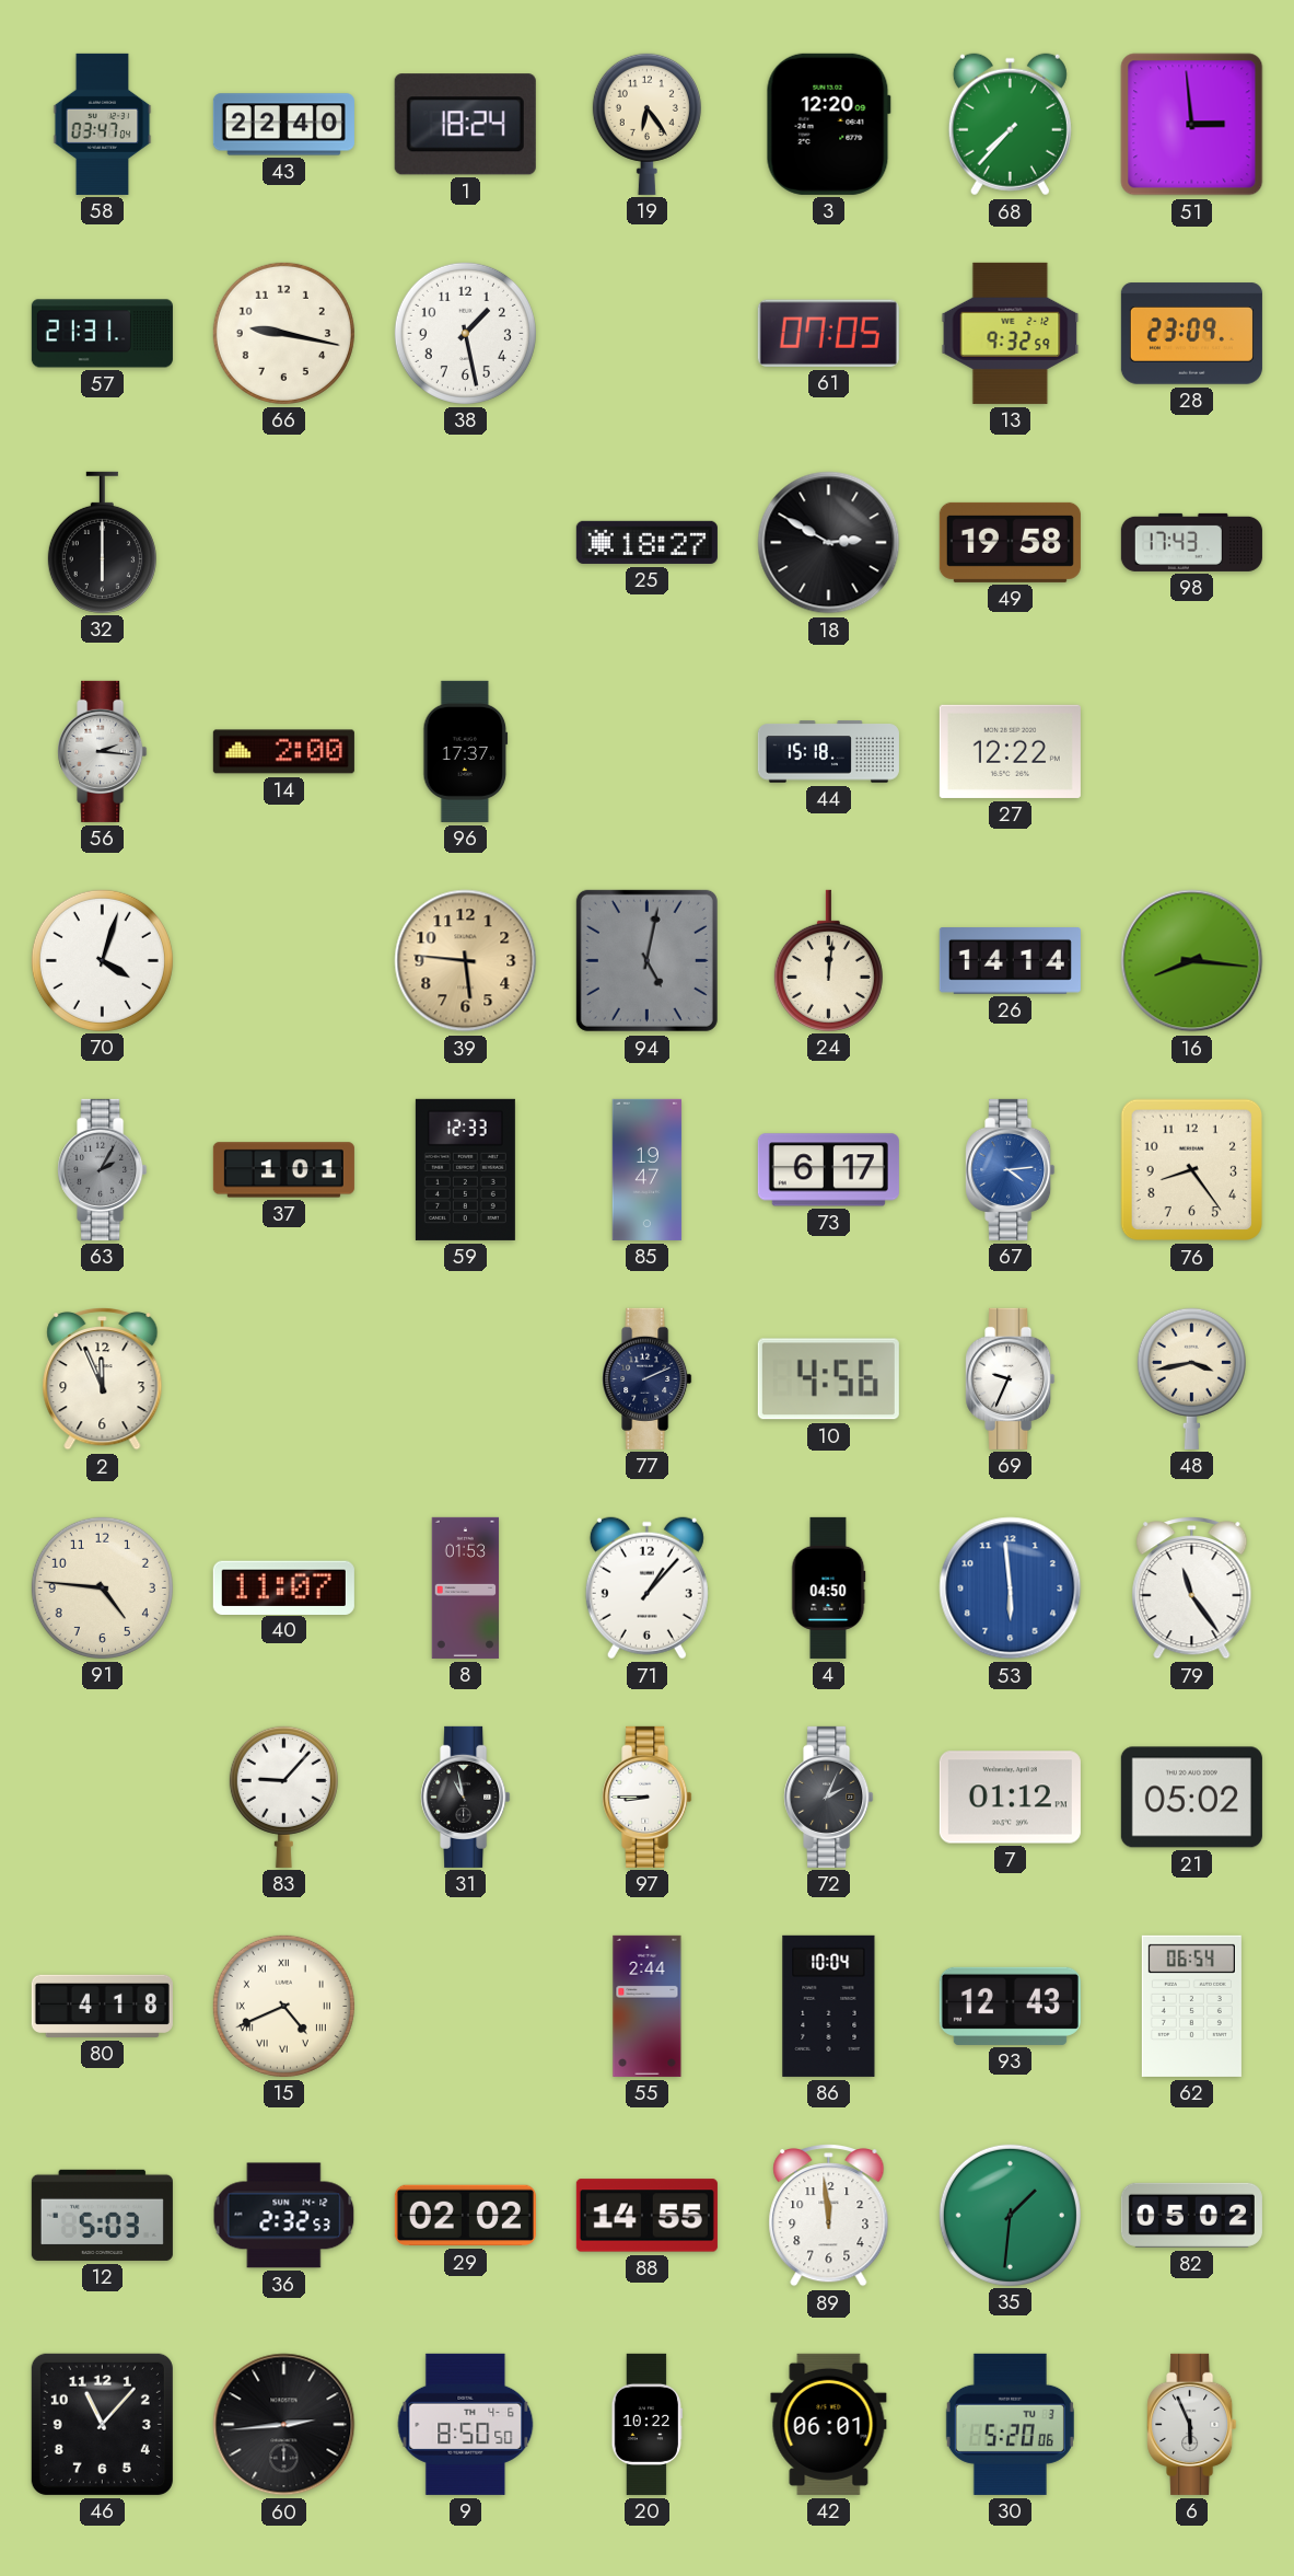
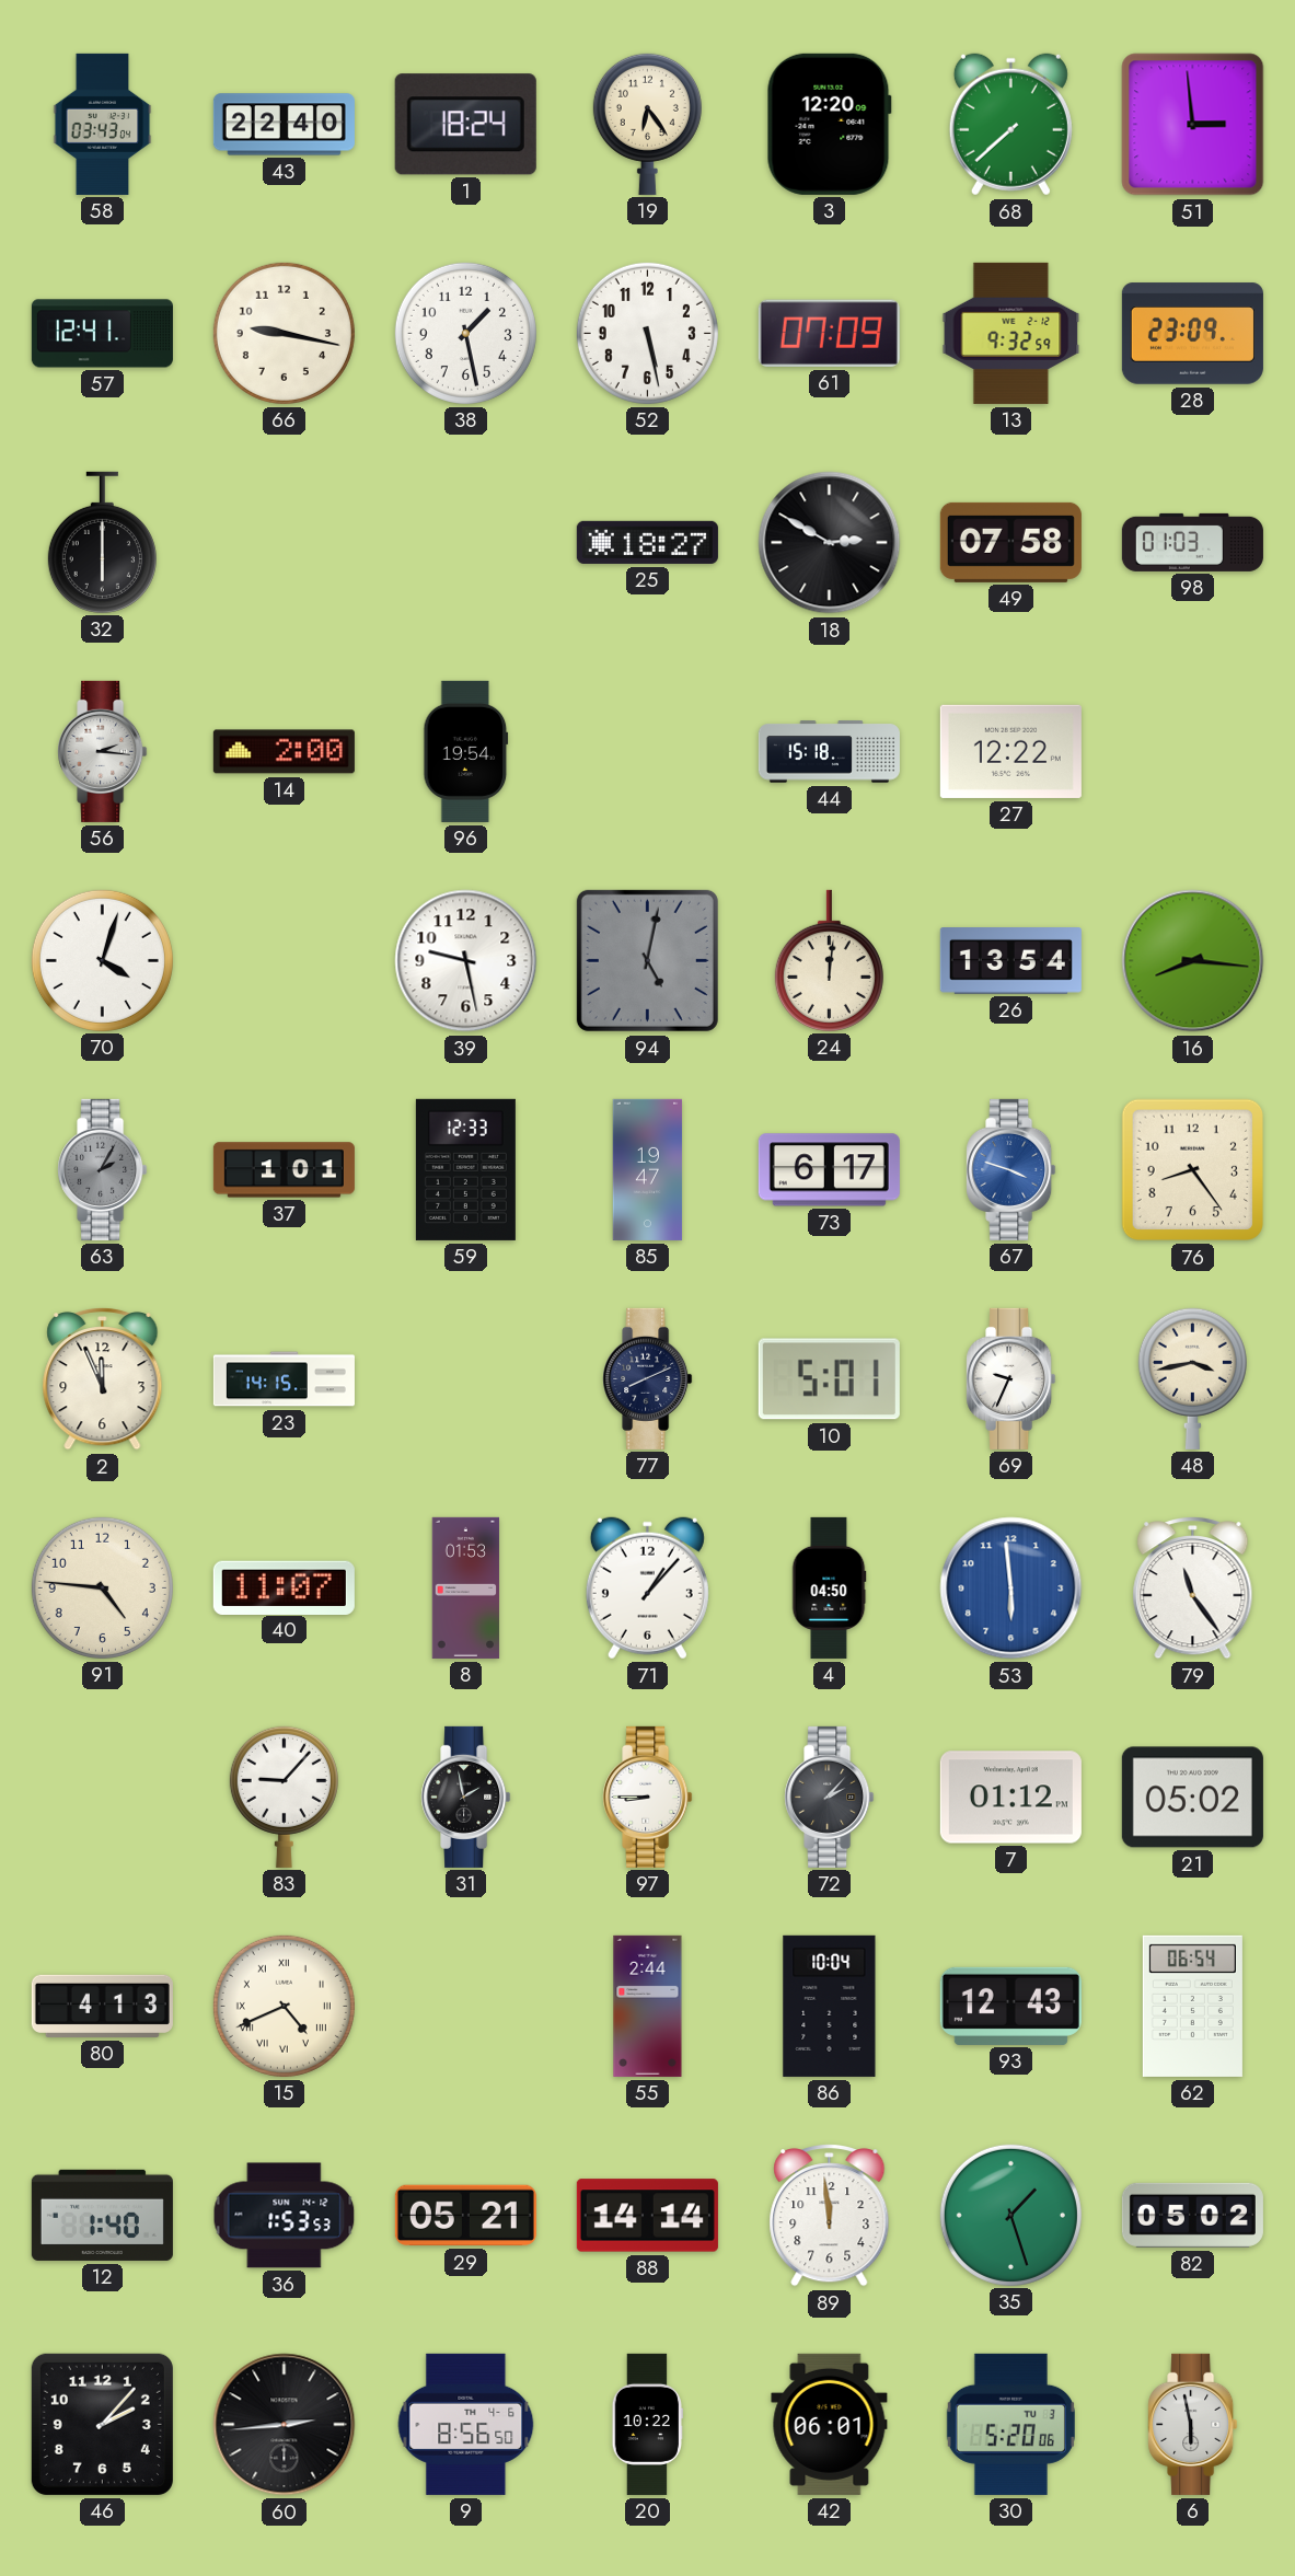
58: 03:47 -> 03:43 (103, 124)
68: 7:37 -> 7:38 (1010, 125)
57: 21:31 -> 12:41 (102, 334)
52: none -> 5:28 (647, 333)
61: 07:05 -> 07:09 (829, 333)
49: 19:58 -> 07:58 (1010, 542)
98: 17:43 -> 01:03 (1192, 542)
96: 17:37 -> 19:54 (466, 751)
39: 5:46 -> 9:28 (466, 961)
39 dial: champagne -> white (466, 961)
26: 14:14 -> 13:54 (1010, 961)
67: 4:14 -> 3:48 (1011, 1169)
23: none -> 14:15 (284, 1379)
77: 2:11 -> 8:11 (648, 1378)
10: 4:56 -> 5:01 (829, 1379)
31: 10:58 -> 1:58 (466, 1797)
72: 2:04 -> 2:07 (830, 1797)
80: 4:18 -> 4:13 (102, 2006)
12: 5:03 -> 1:40 (102, 2215)
36: 2:32 -> 1:53 (285, 2216)
29: 02:02 -> 05:21 (465, 2216)
88: 14:55 -> 14:14 (647, 2216)
35: 1:31 -> 1:27 (1010, 2215)
46: 11:07 -> 2:07 (102, 2424)
9: 8:50 -> 8:56 (466, 2424)
6: 5:56 -> 5:58 (1193, 2424)
